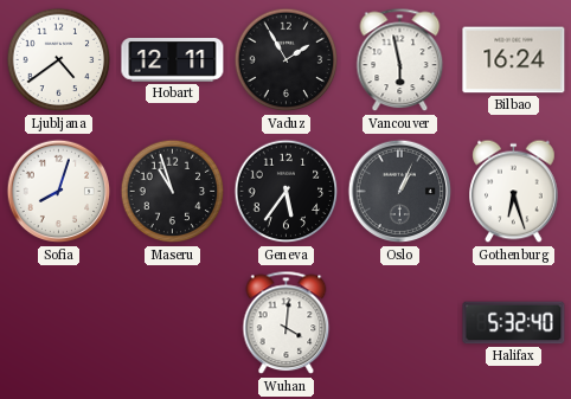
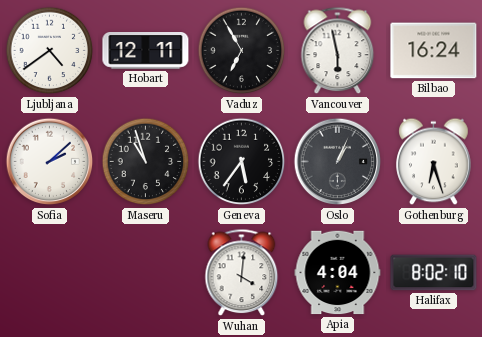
Vaduz: 1:55 -> 6:55 (242, 51)
Sofia: 8:03 -> 2:08 (50, 162)
Apia: none -> 4:04 (338, 273)
Halifax: 5:32 -> 8:02 (434, 273)
